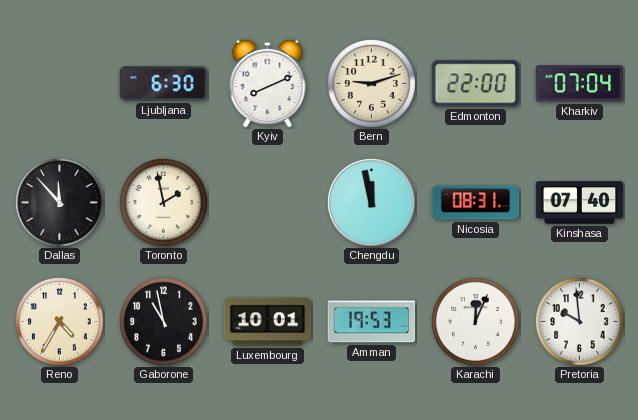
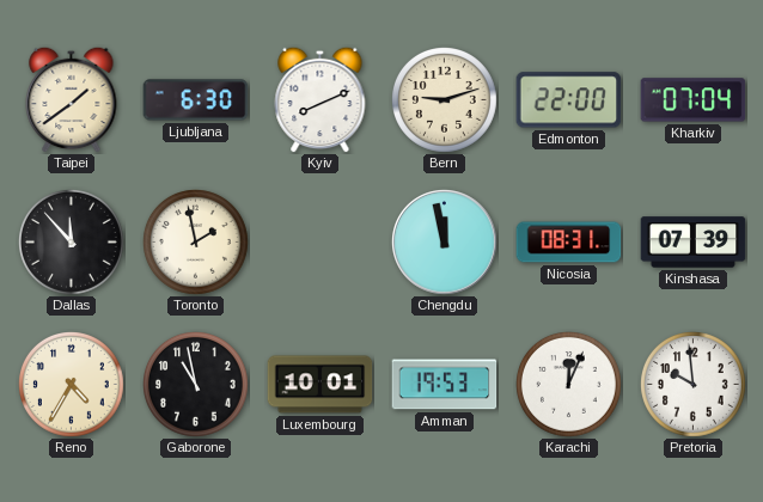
Taipei: none -> 1:39 (72, 99)
Kinshasa: 07:40 -> 07:39 (694, 243)
